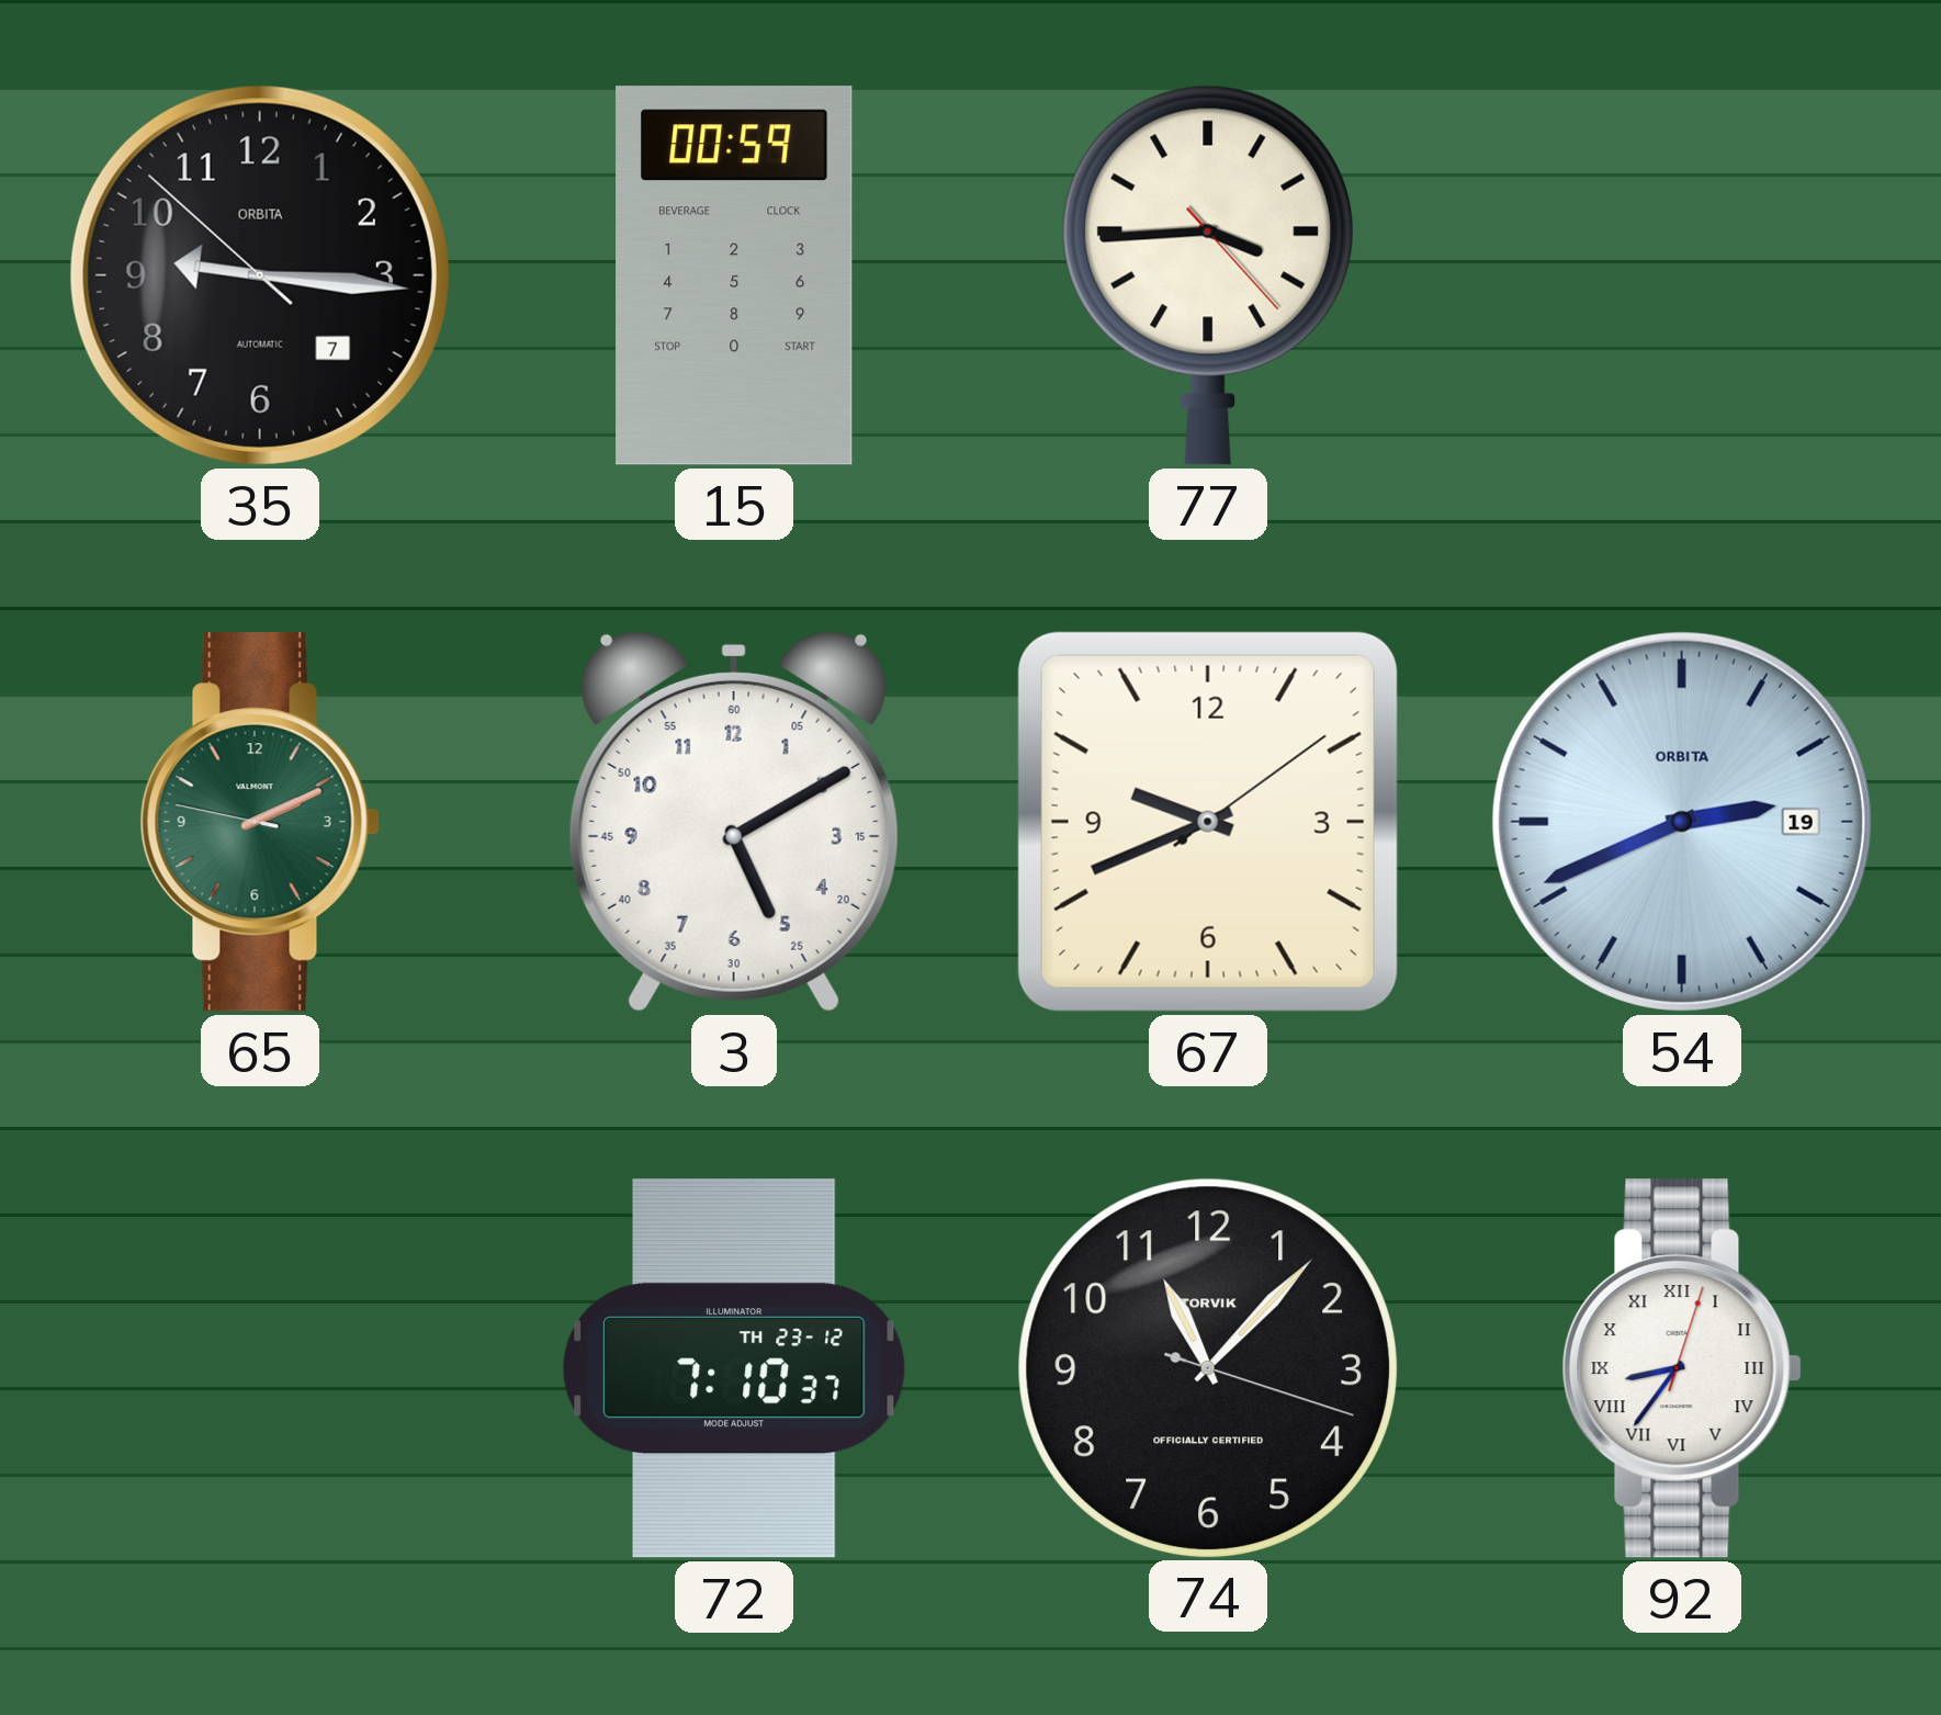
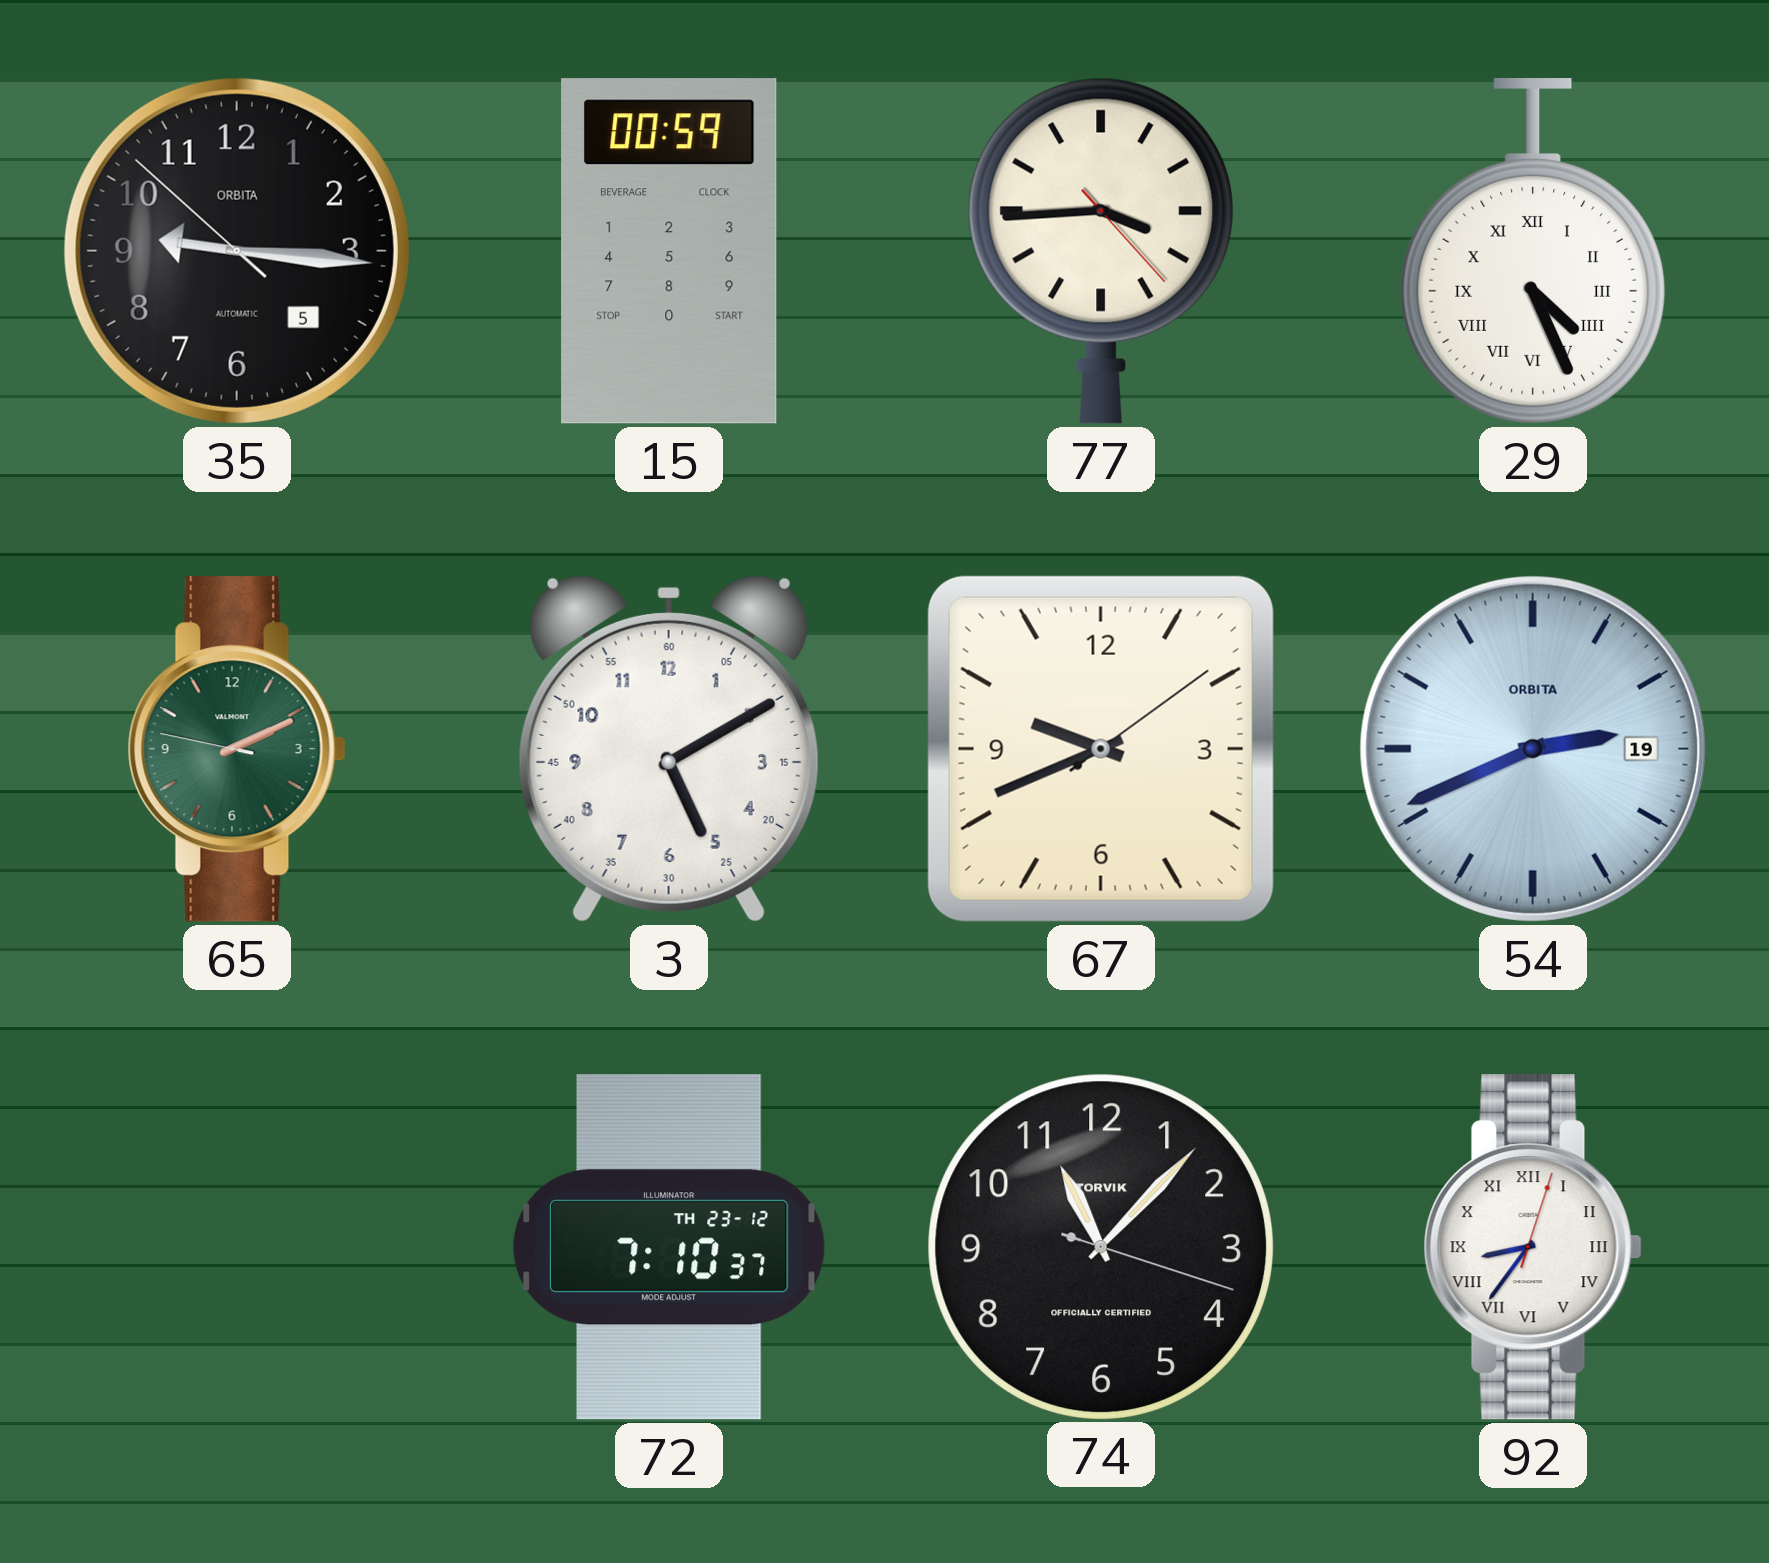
35 date: 7 -> 5 (237, 251)
29: none -> 4:26 (1533, 251)
